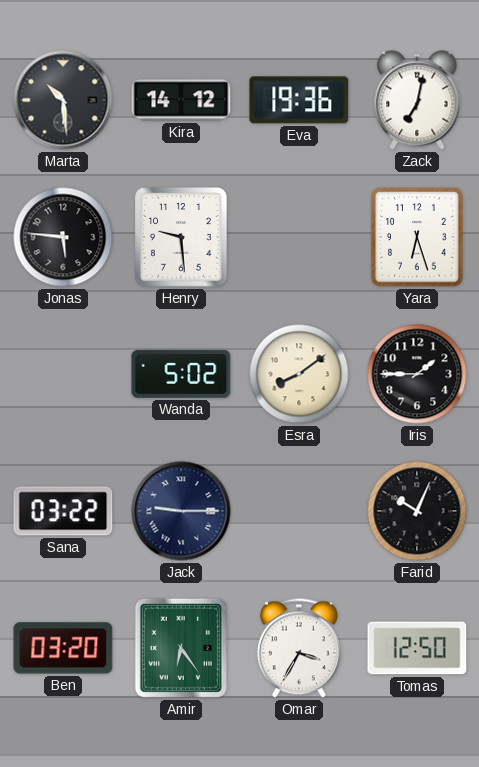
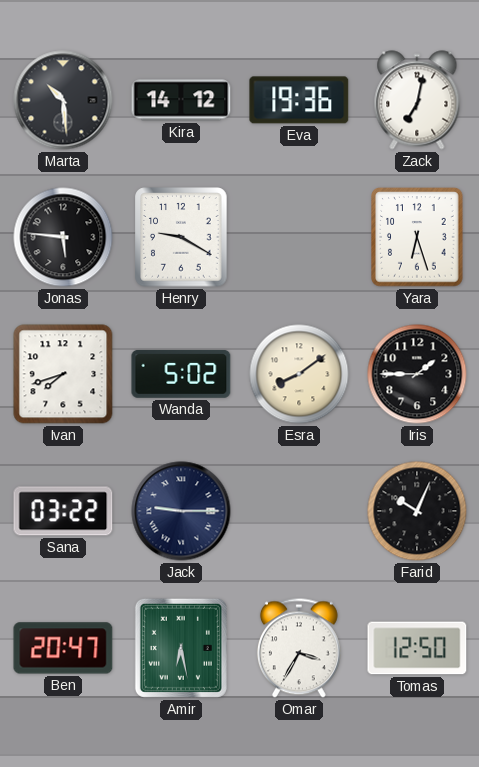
Henry: 9:29 -> 9:20 (181, 237)
Ivan: none -> 7:42 (63, 374)
Ben: 03:20 -> 20:47 (63, 648)
Amir: 6:24 -> 6:28 (181, 648)
